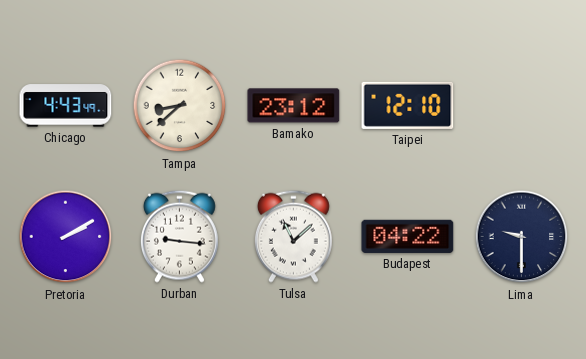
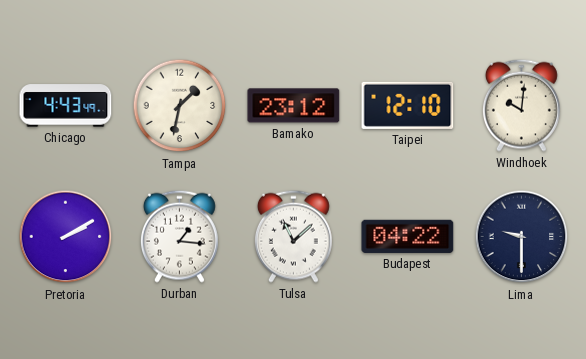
Tampa: 8:38 -> 1:32 (180, 106)
Windhoek: none -> 10:01 (521, 105)
Durban: 9:16 -> 1:16 (179, 236)
